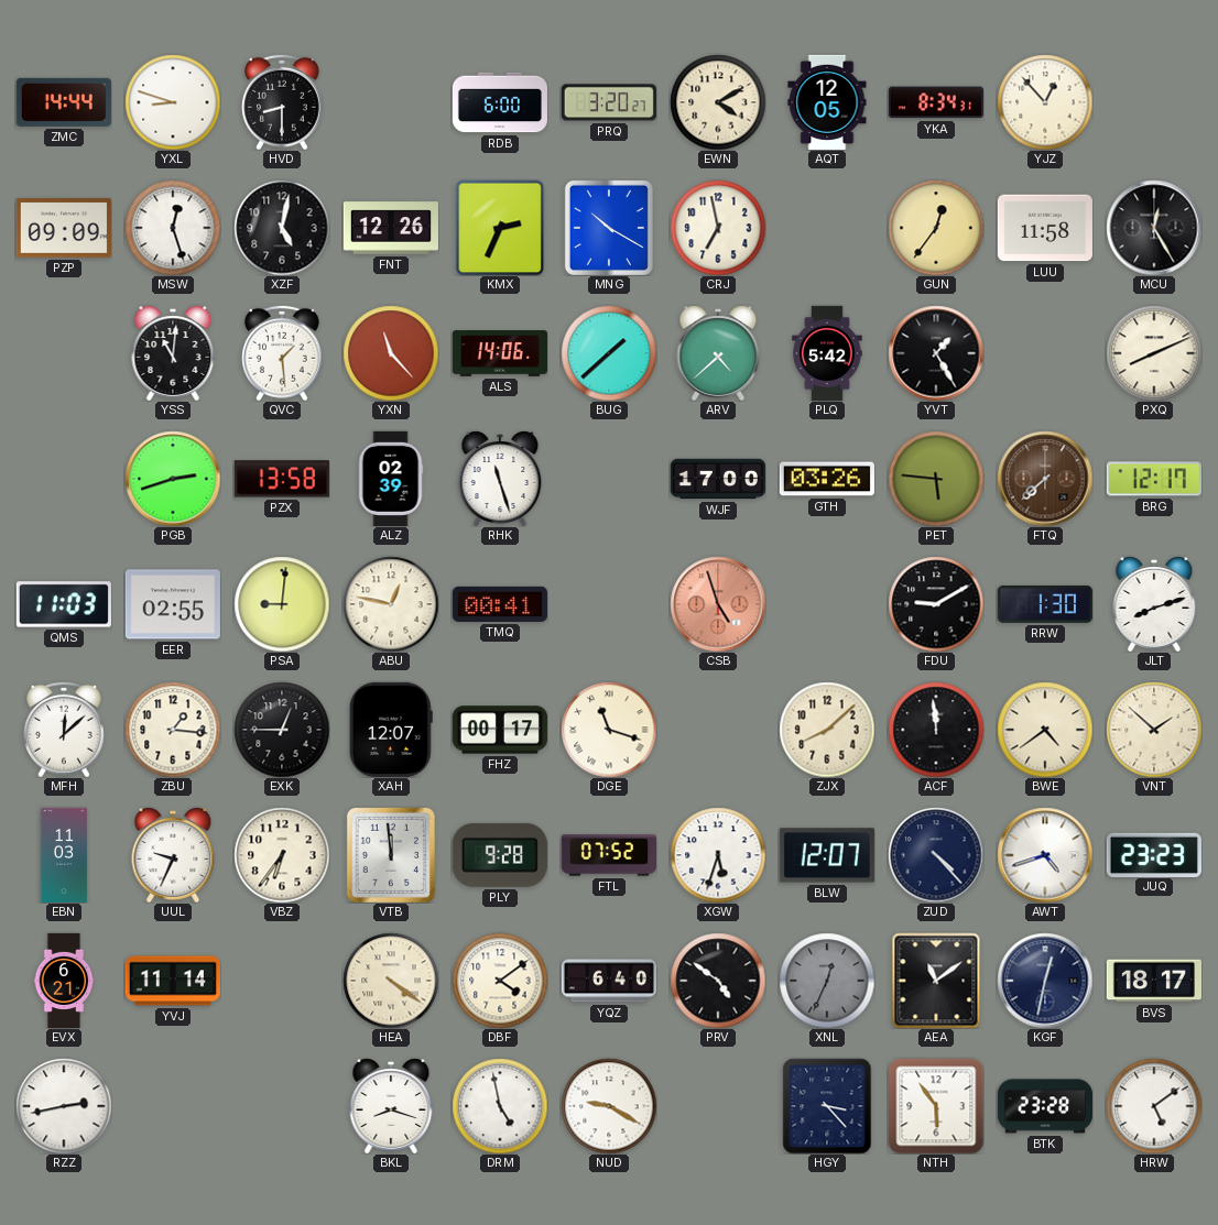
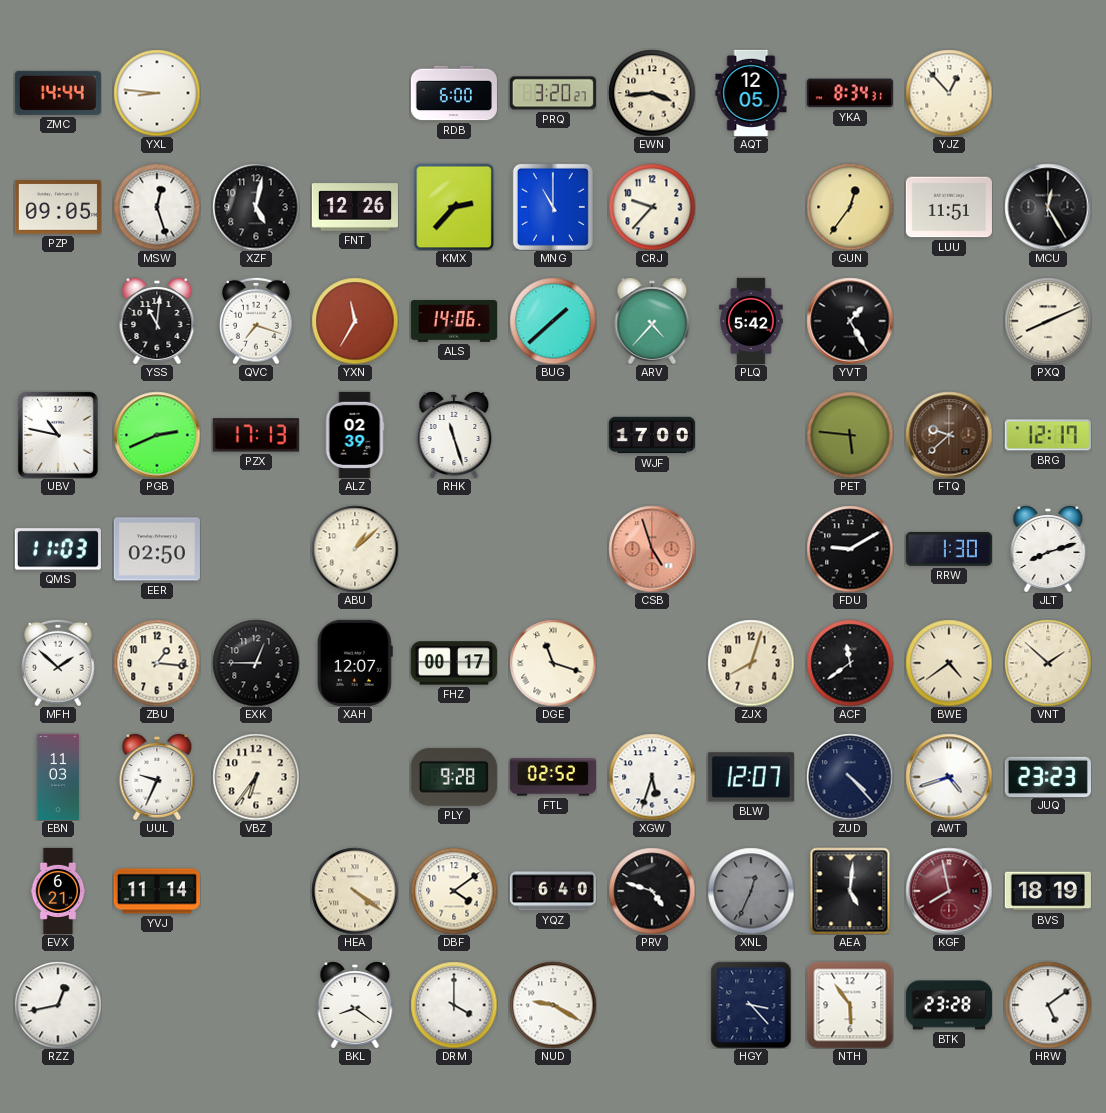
YXL: 8:48 -> 8:46 (157, 93)
HVD: 8:30 -> none (283, 102)
EWN: 4:10 -> 3:44 (652, 93)
PZP: 09:09 -> 09:05 (58, 207)
KMX: 2:34 -> 2:37 (454, 207)
MNG: 10:20 -> 11:00 (553, 207)
CRJ: 6:58 -> 9:37 (652, 207)
LUU: 11:58 -> 11:51 (949, 207)
QVC: 1:29 -> 7:18 (257, 321)
YXN: 11:23 -> 11:35 (355, 321)
ARV: 4:38 -> 4:37 (652, 321)
UBV: none -> 10:47 (58, 435)
PGB: 2:42 -> 2:41 (157, 435)
PZX: 13:58 -> 17:13 (256, 435)
GTH: 03:26 -> none (827, 479)
FTQ: 7:38 -> 9:38 (949, 435)
EER: 02:55 -> 02:50 (157, 549)
PSA: 9:01 -> none (282, 604)
ABU: 12:47 -> 1:08 (355, 549)
TMQ: 00:41 -> none (500, 604)
MFH: 12:08 -> 1:52 (59, 663)
ZJX: 8:08 -> 8:03 (751, 663)
ACF: 11:59 -> 11:39 (850, 663)
VTB: 11:59 -> none (391, 855)
FTL: 07:52 -> 02:52 (553, 777)
PRV: 4:51 -> 4:48 (652, 891)
AEA: 11:09 -> 5:01 (850, 891)
KGF: 12:32 -> 7:58 (949, 891)
KGF dial: navy -> burgundy (949, 891)
BVS: 18:17 -> 18:19 (1048, 891)
RZZ: 2:43 -> 12:43 (58, 1005)
BKL: 8:18 -> 8:21 (355, 1005)
DRM: 4:58 -> 4:00 (454, 1005)
